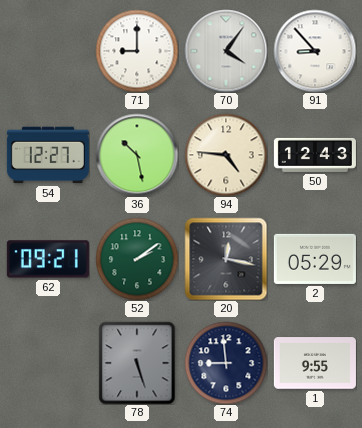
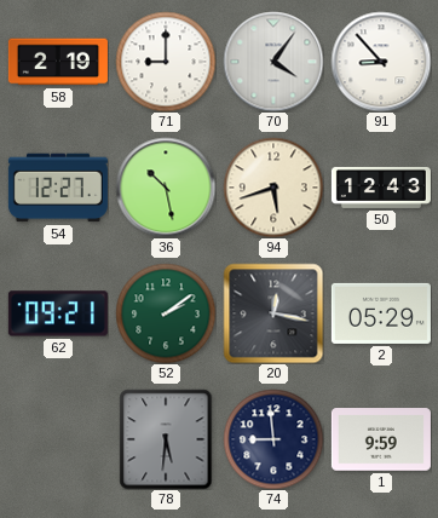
58: none -> 2:19 (58, 62)
94: 4:46 -> 5:42 (273, 188)
78: 5:27 -> 5:31 (166, 439)
1: 9:55 -> 9:59 (381, 439)
